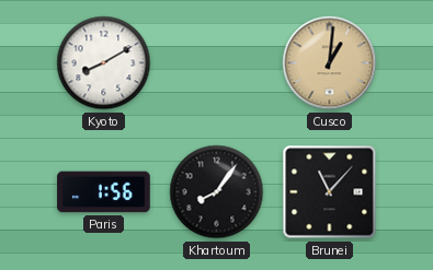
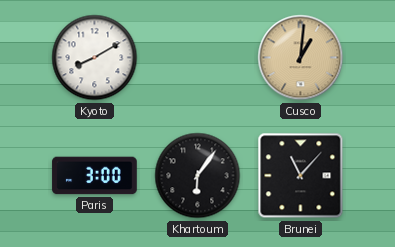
Paris: 1:56 -> 3:00 (95, 176)
Khartoum: 8:06 -> 6:06 (198, 176)
